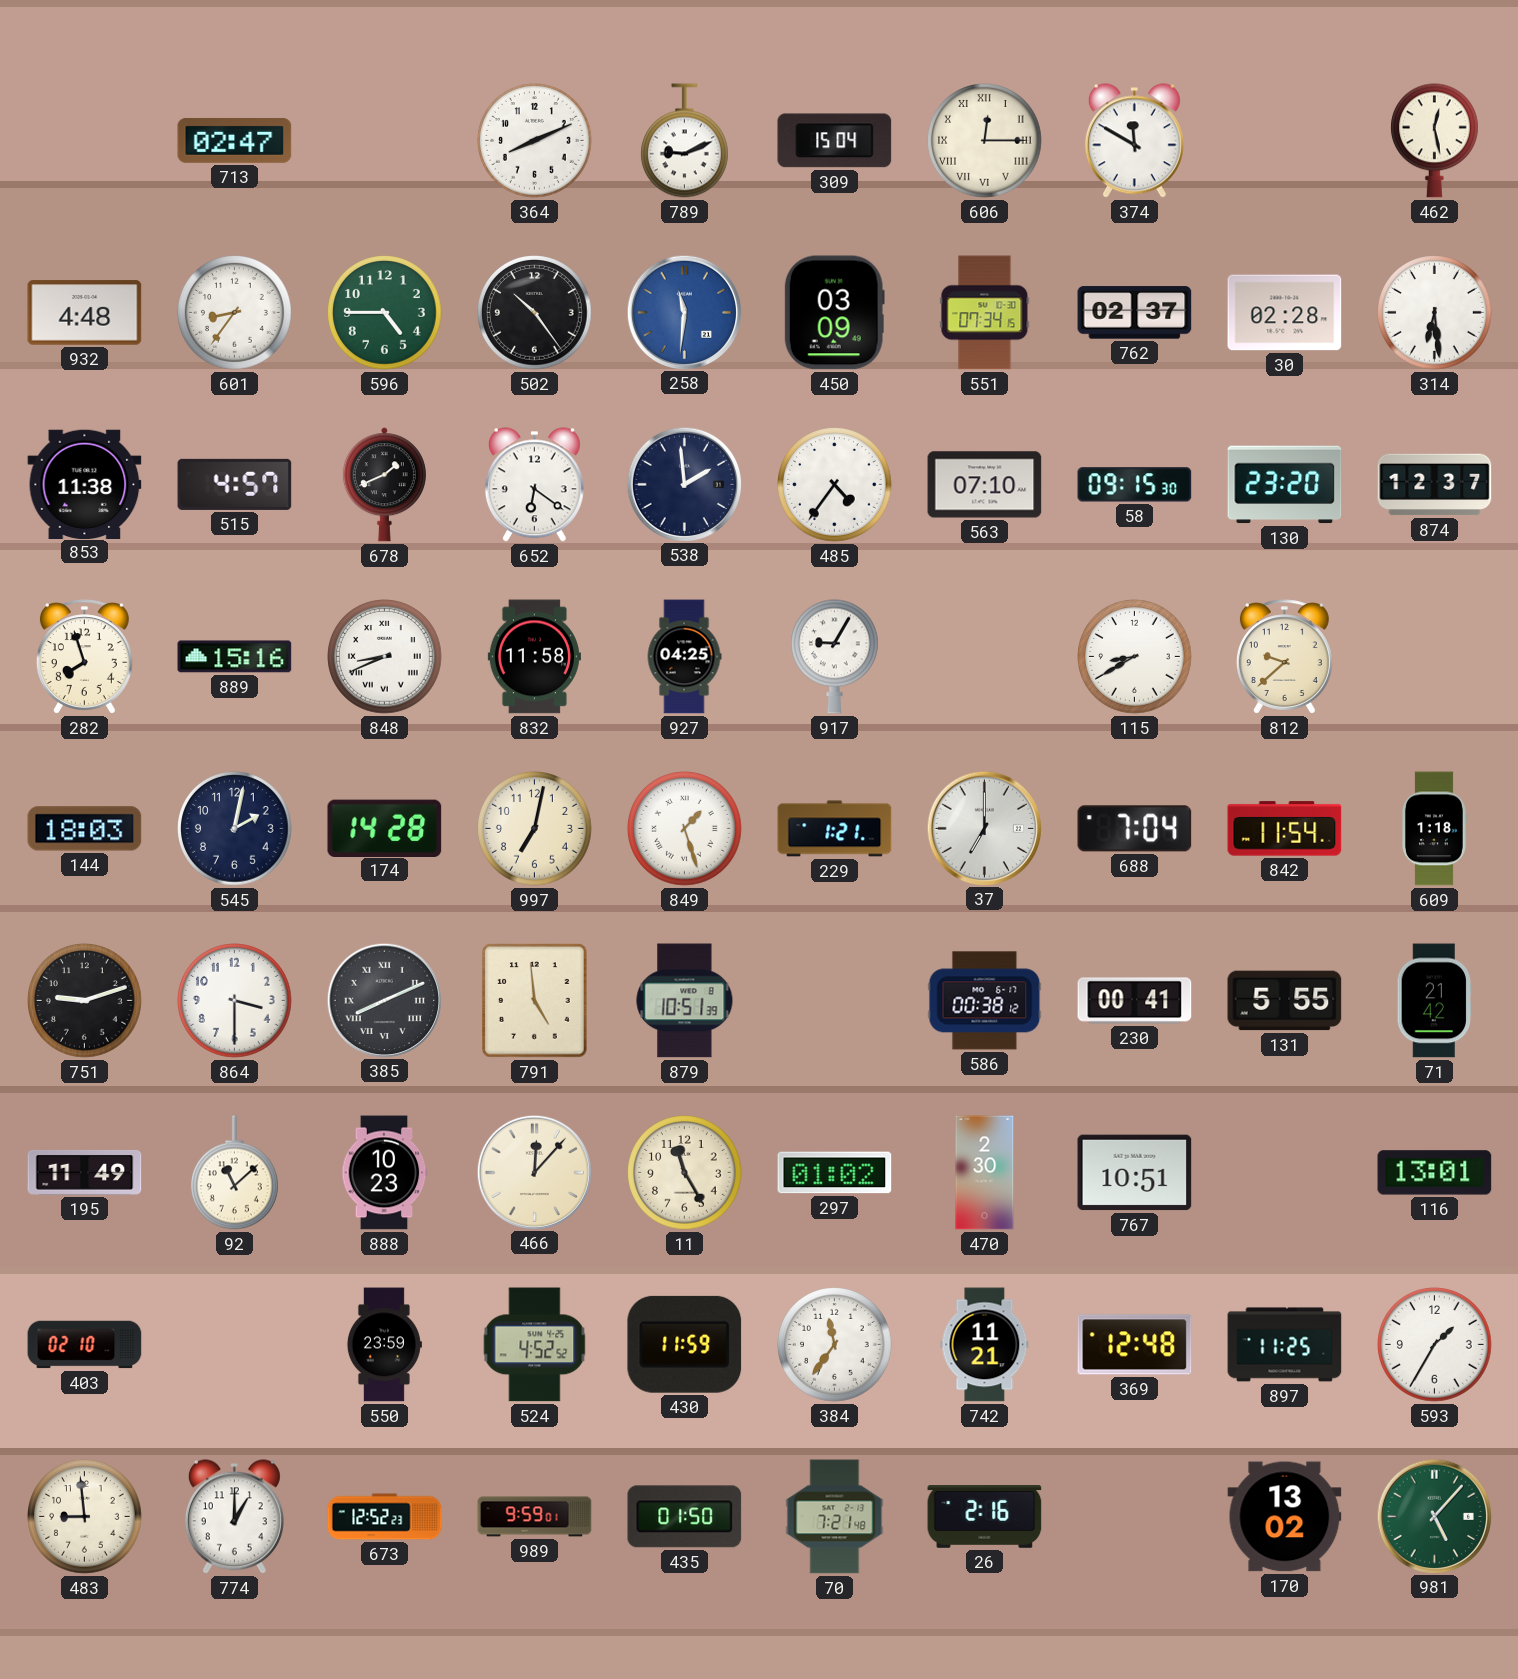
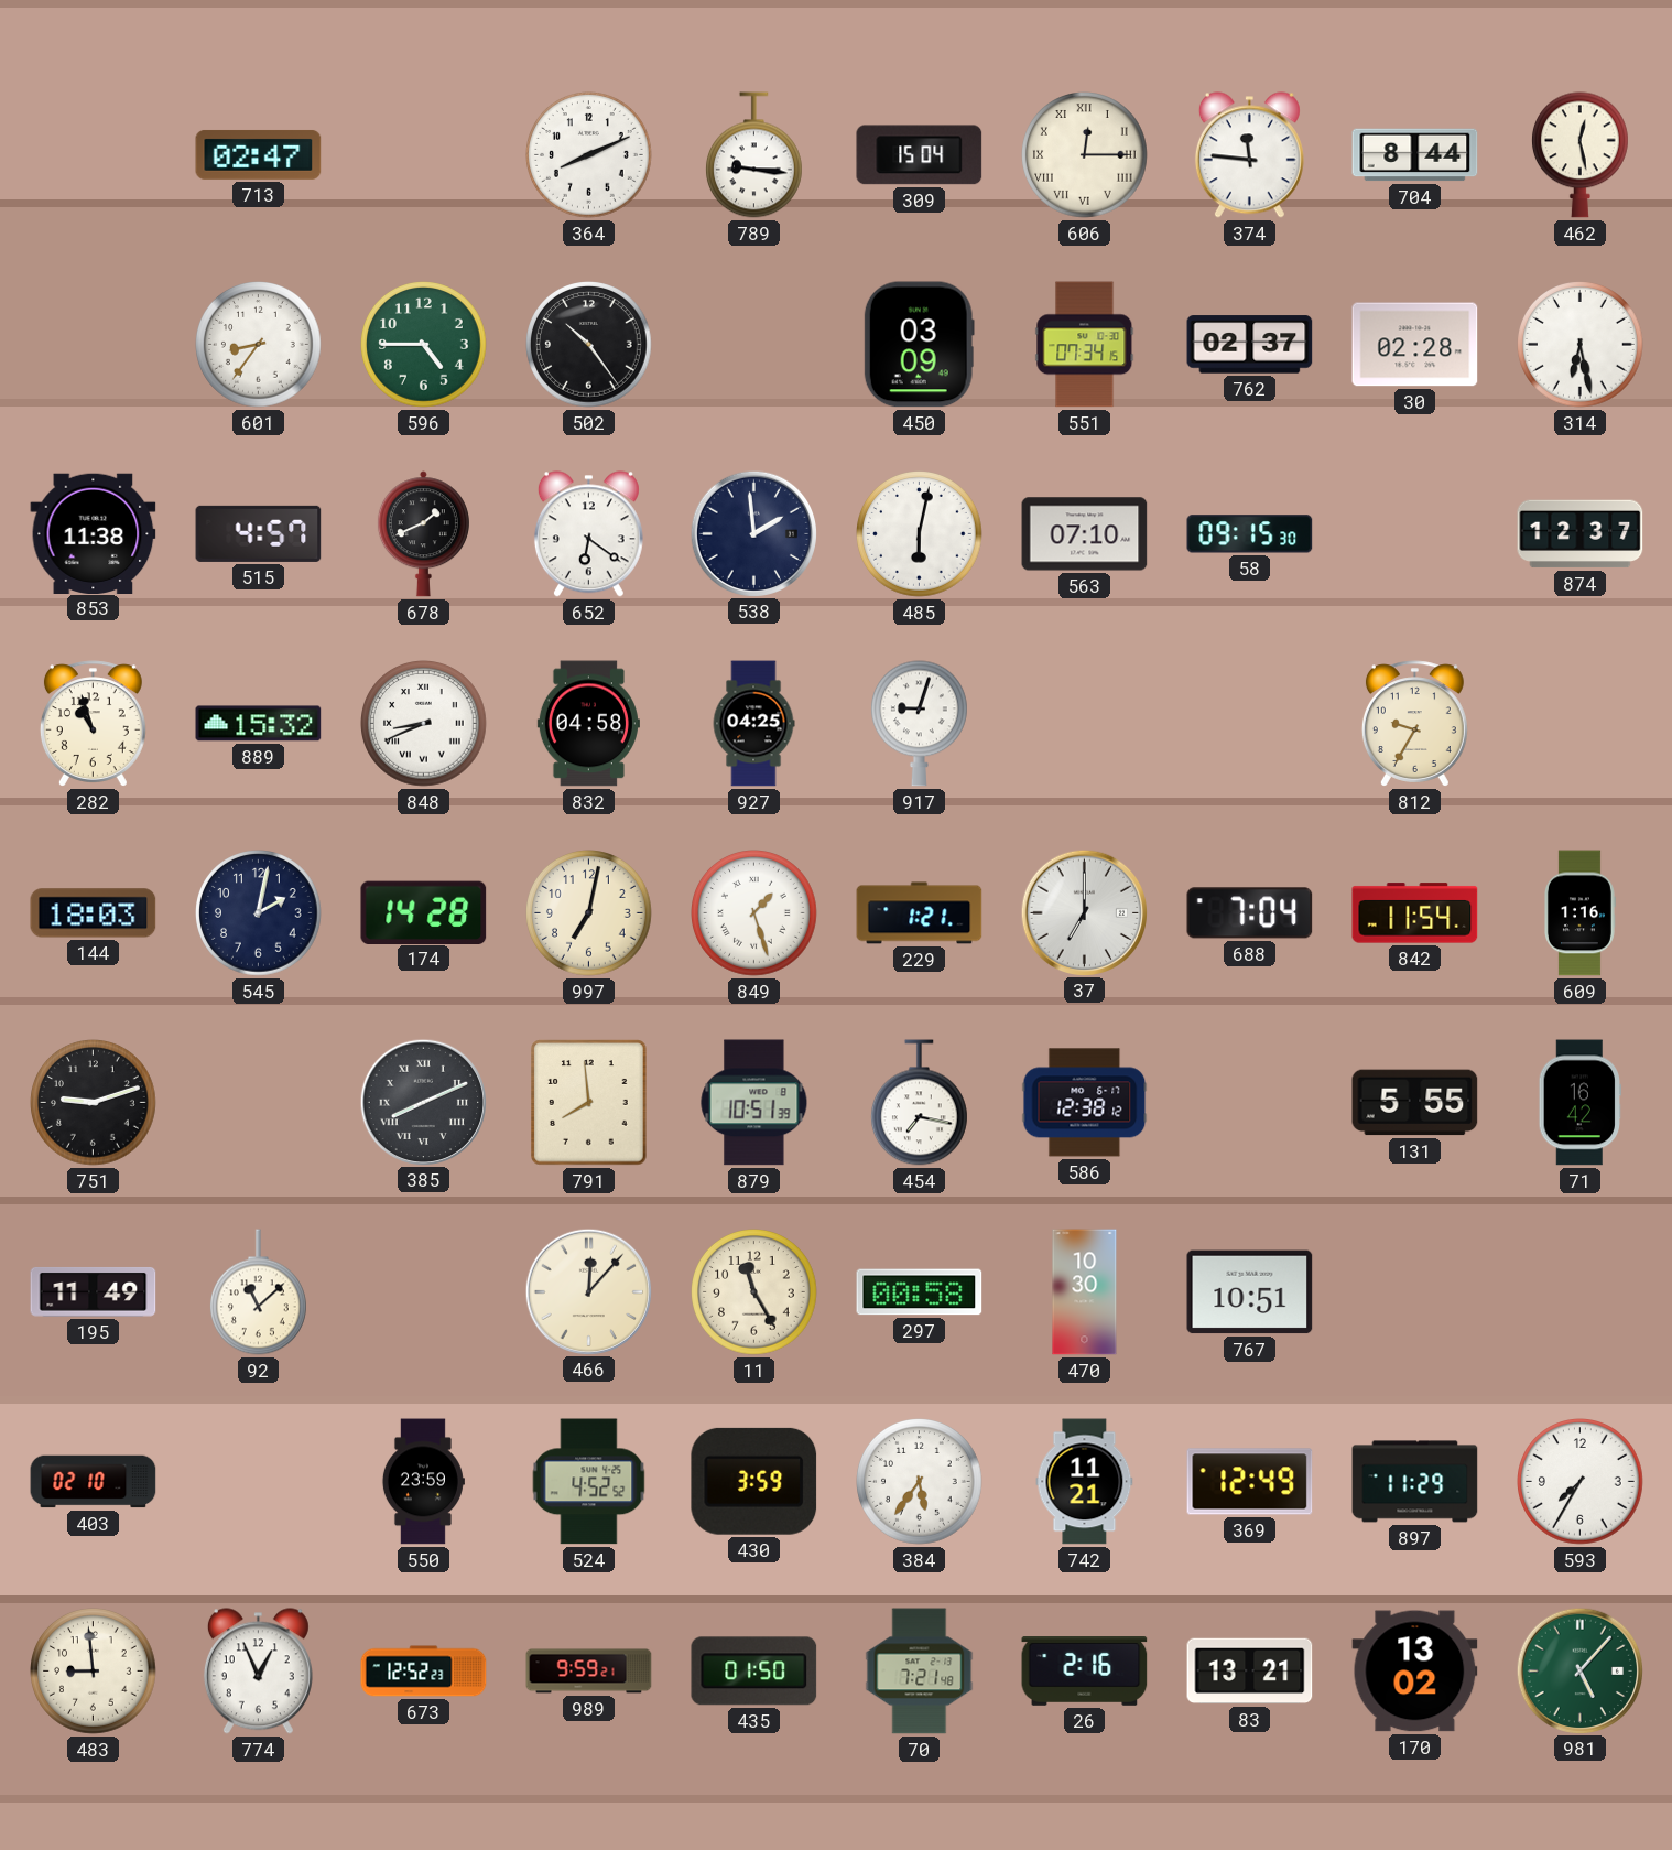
789: 9:11 -> 9:16 (754, 155)
374: 11:50 -> 11:46 (1249, 155)
704: none -> 8:44 (1415, 155)
932: 4:48 -> none (85, 313)
258: 11:31 -> none (684, 312)
314: 6:29 -> 6:28 (1581, 345)
485: 4:36 -> 6:02 (920, 534)
130: 23:20 -> none (1285, 485)
282: 7:57 -> 10:57 (93, 724)
889: 15:16 -> 15:32 (259, 724)
832: 11:58 -> 04:58 (588, 724)
917: 9:05 -> 9:03 (920, 724)
115: 8:40 -> none (1135, 657)
812: 9:38 -> 9:35 (1414, 724)
609: 1:18 -> 1:16 (1581, 913)
864: 3:30 -> none (235, 1001)
791: 4:59 -> 7:59 (589, 1103)
454: none -> 7:17 (920, 1103)
586: 00:38 -> 12:38 (1085, 1103)
230: 00:41 -> none (1135, 1001)
71: 21:42 -> 16:42 (1579, 1103)
888: 10:23 -> none (385, 1173)
297: 01:02 -> 00:58 (920, 1292)
470: 2:30 -> 10:30 (1085, 1292)
116: 13:01 -> none (1435, 1173)
430: 11:59 -> 3:59 (754, 1481)
384: 11:36 -> 5:36 (920, 1482)
369: 12:48 -> 12:49 (1250, 1482)
897: 11:25 -> 11:29 (1415, 1482)
593: 1:35 -> 7:35 (1581, 1482)
774: 1:00 -> 12:56 (258, 1672)
989: 9:59:01 -> 9:59:21 (589, 1672)
83: none -> 13:21 (1250, 1672)
